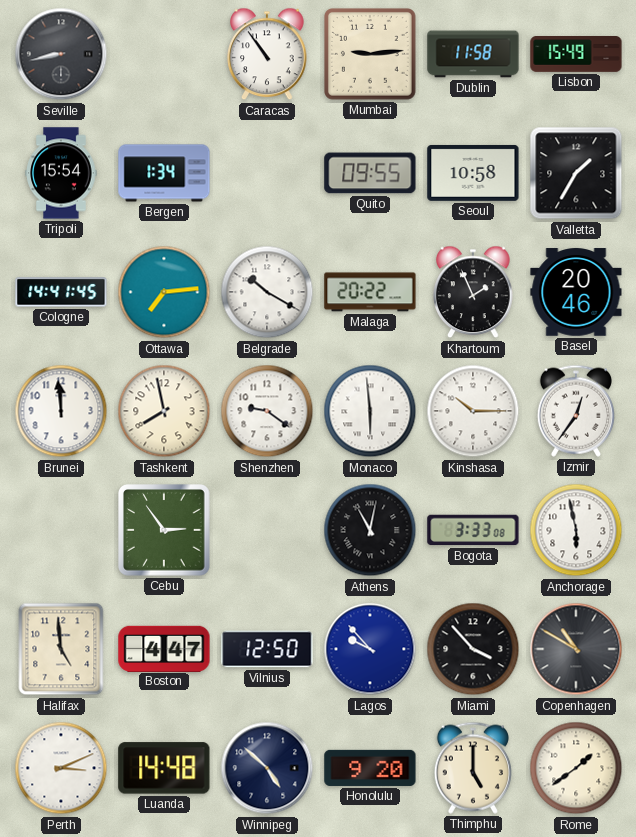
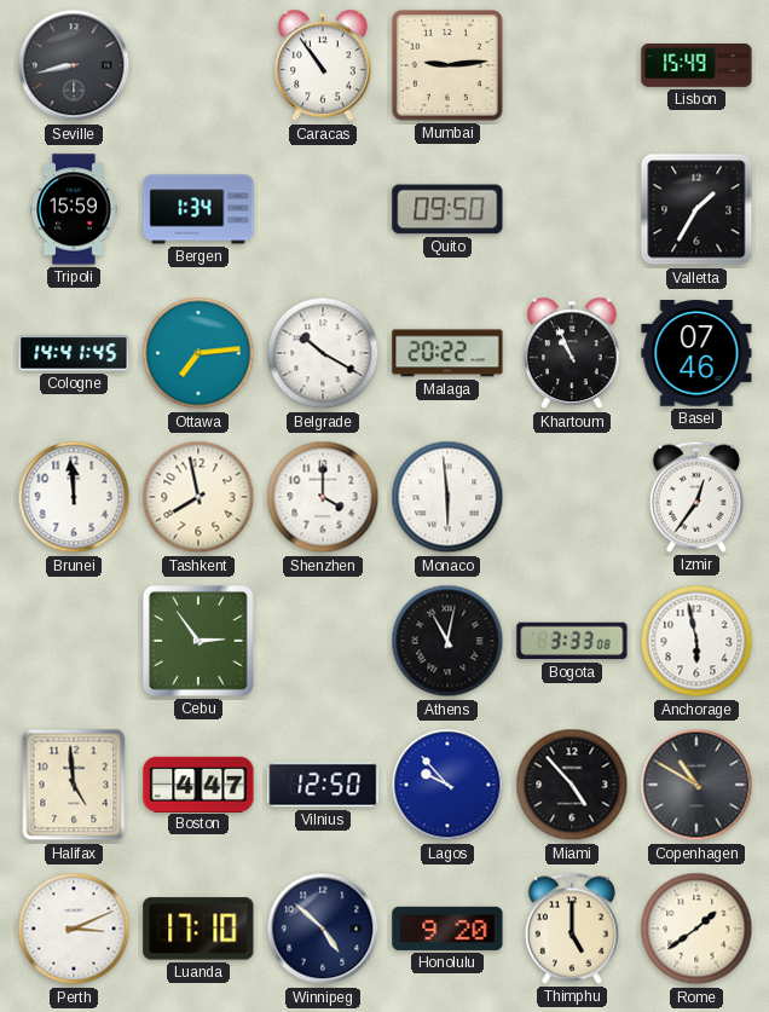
Dublin: 11:58 -> none (473, 54)
Tripoli: 15:54 -> 15:59 (74, 209)
Quito: 09:55 -> 09:50 (447, 209)
Seoul: 10:58 -> none (473, 173)
Khartoum: 1:56 -> 10:56 (572, 353)
Basel: 20:46 -> 07:46 (696, 353)
Shenzhen: 9:21 -> 4:00 (323, 497)
Kinshasa: 10:15 -> none (473, 411)
Miami: 3:53 -> 4:53 (572, 785)
Luanda: 14:48 -> 17:10 (198, 929)
